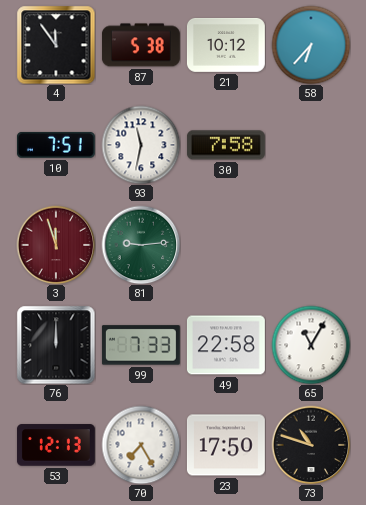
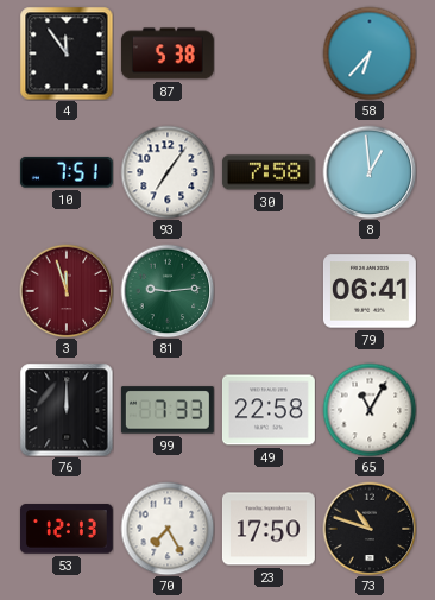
21: 10:12 -> none (226, 45)
93: 11:32 -> 7:06 (168, 172)
8: none -> 12:59 (370, 172)
79: none -> 06:41 (370, 291)
